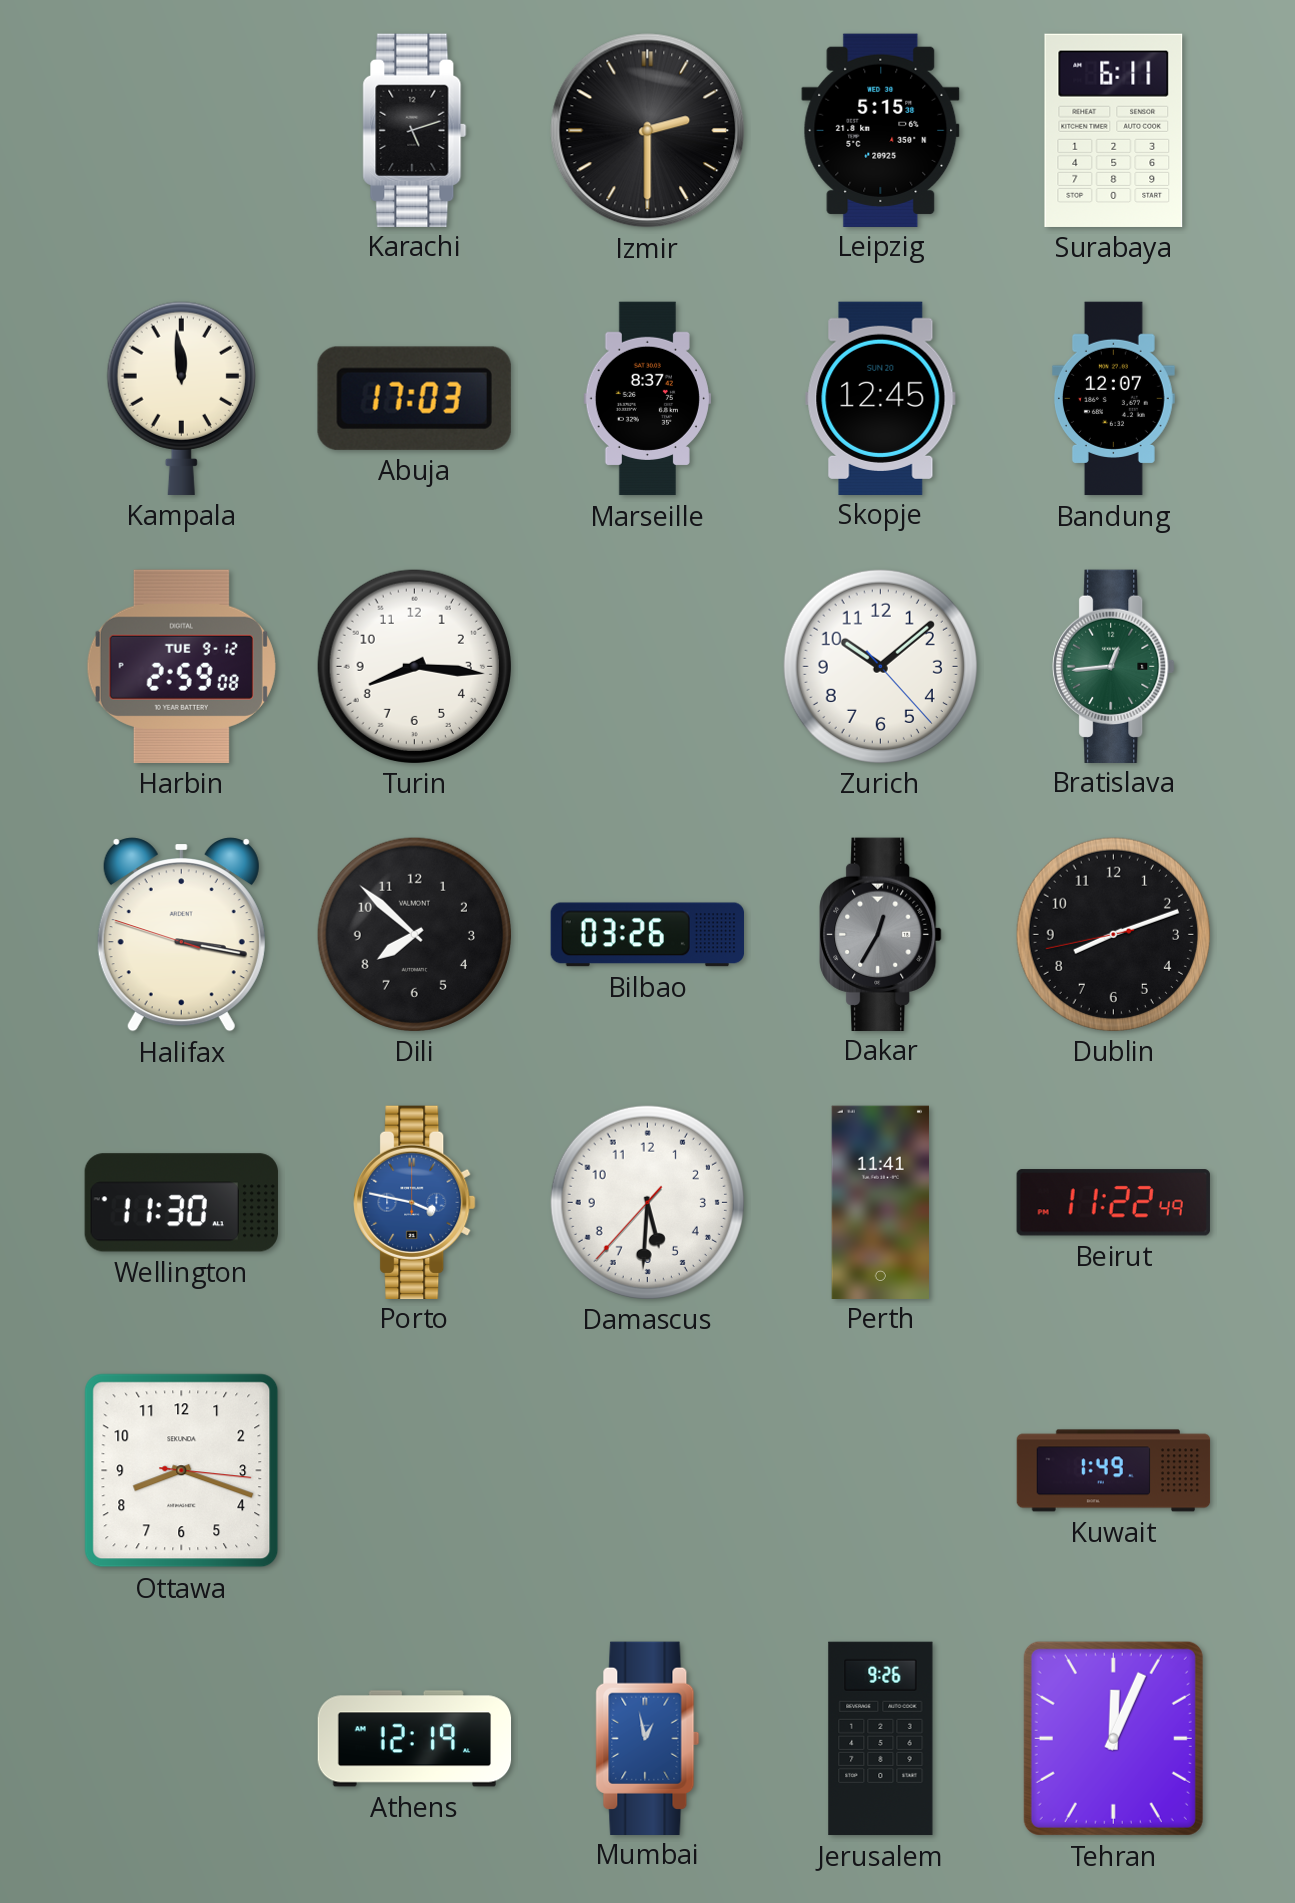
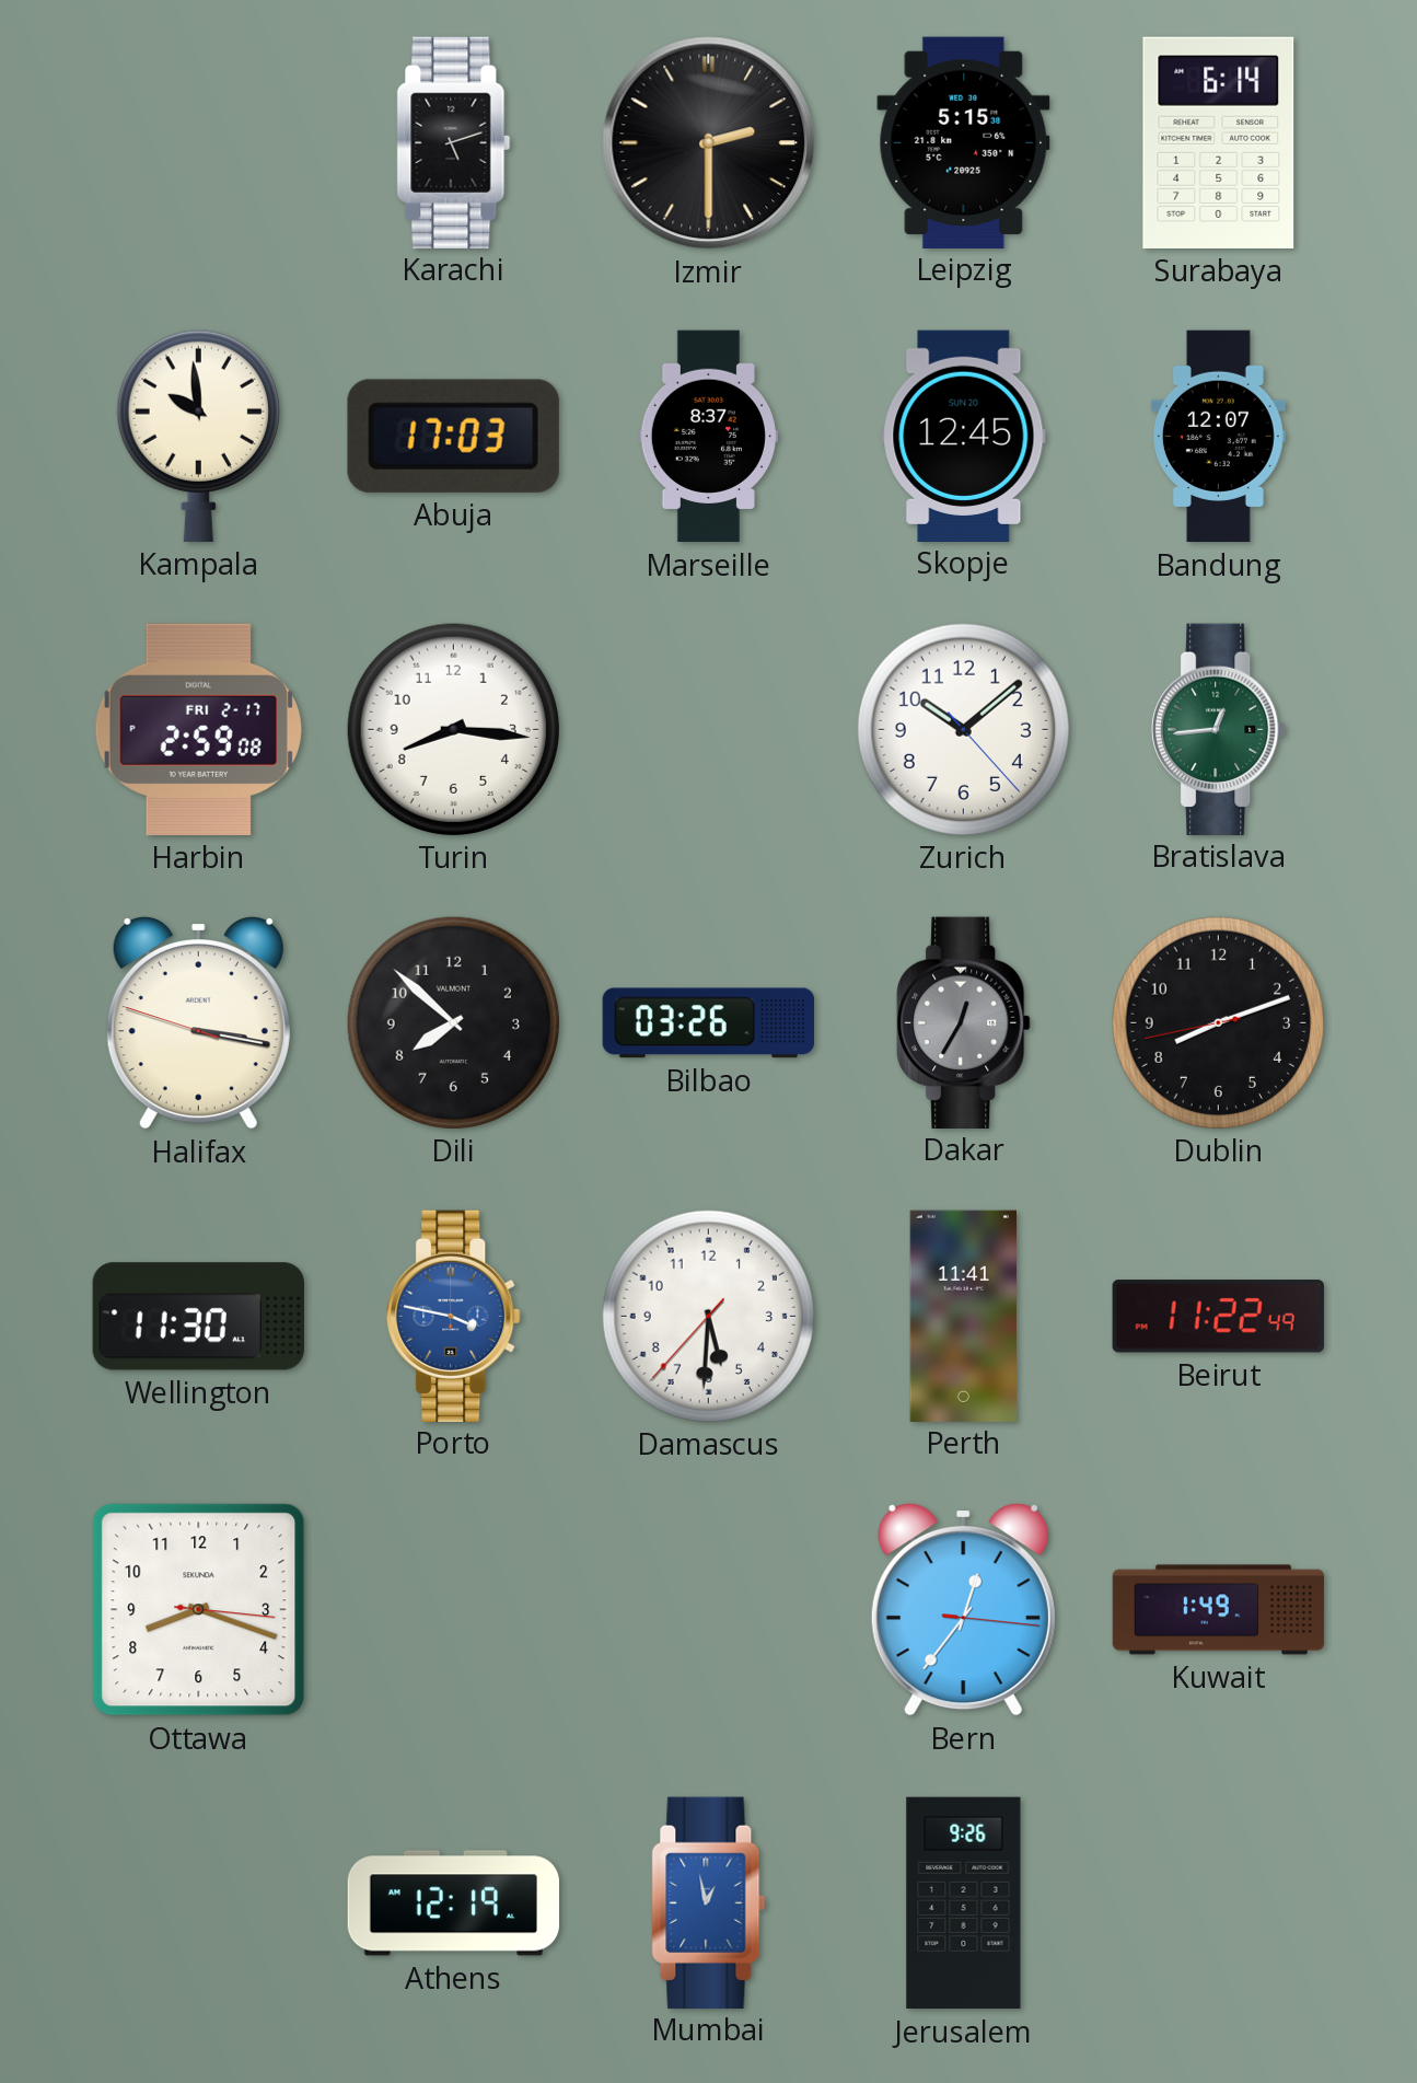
Surabaya: 6:11 -> 6:14 (1219, 142)
Kampala: 11:59 -> 9:59 (198, 436)
Harbin date: TUE 9-12 -> FRI 2-17 (198, 729)
Bern: none -> 12:36 (963, 1610)
Tehran: 12:04 -> none (1113, 1738)
